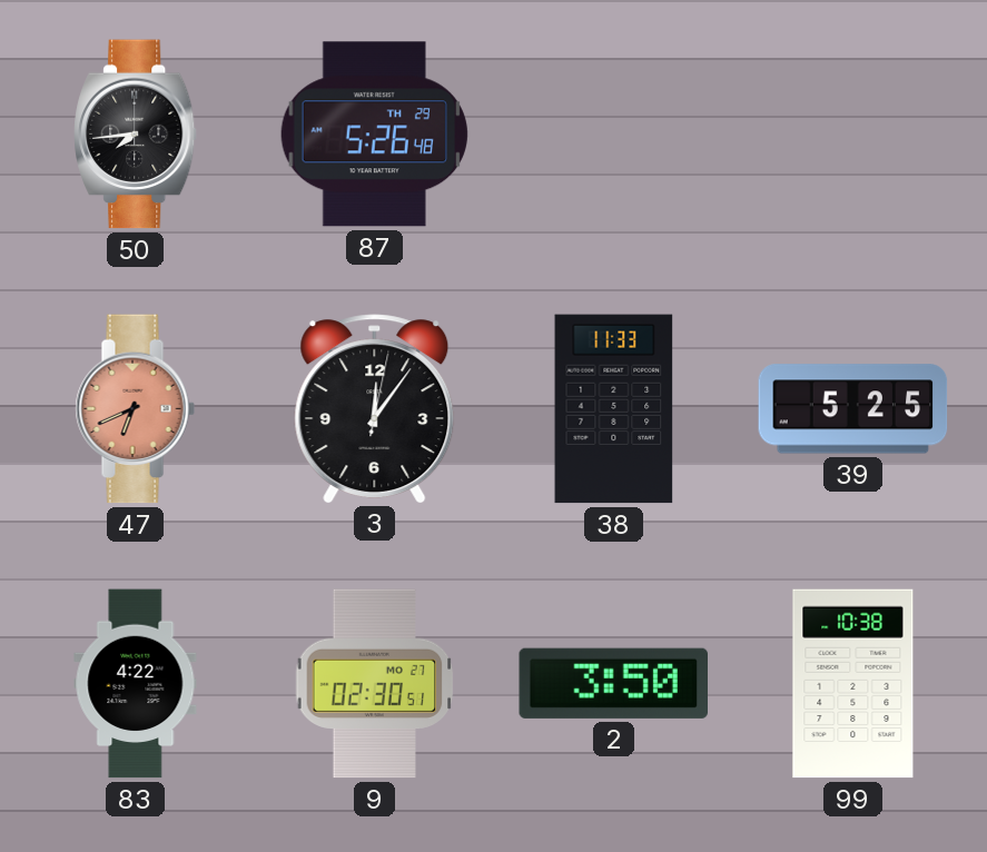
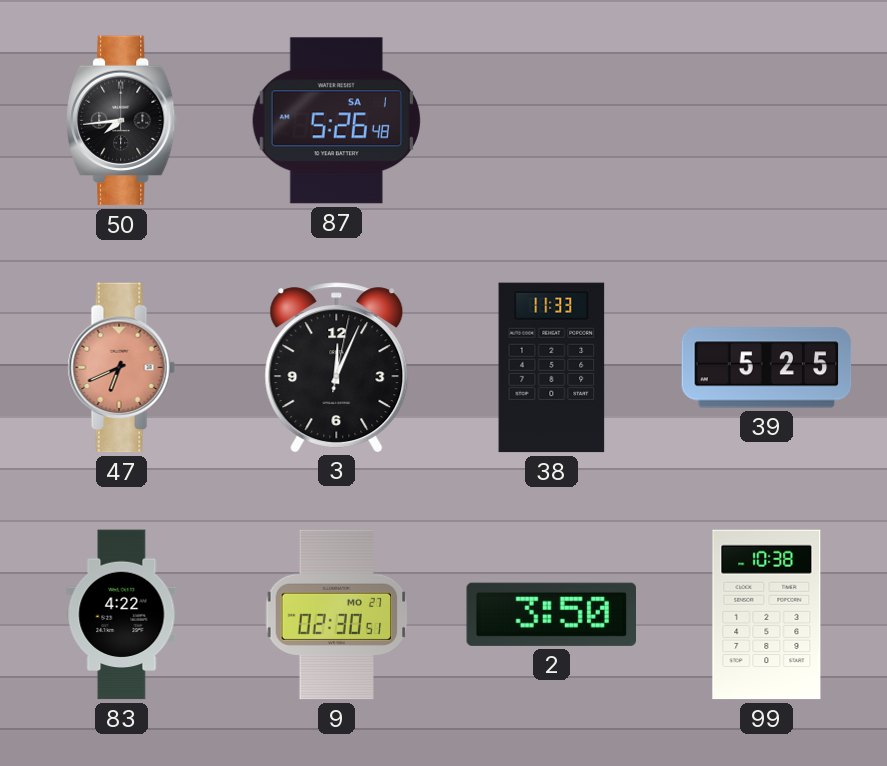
87 date: TH 29 -> SA 1 (336, 121)
3: 12:06 -> 12:04 (337, 367)
